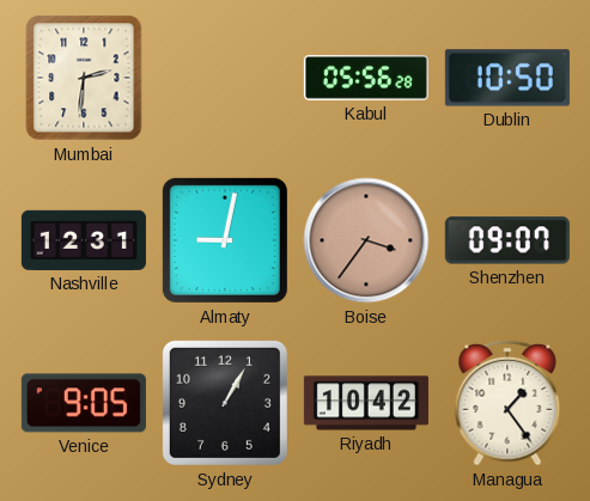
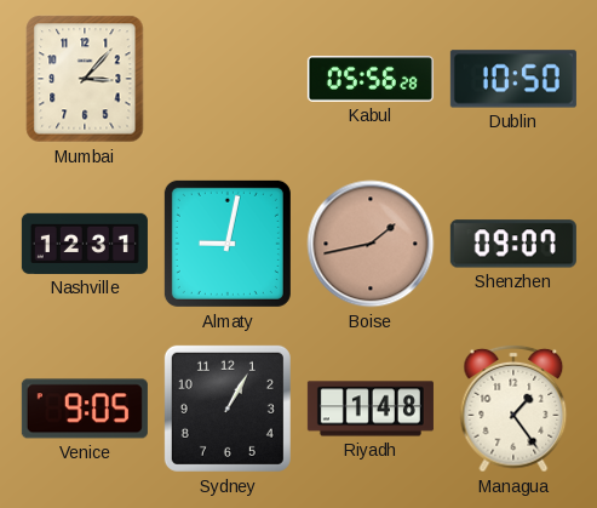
Mumbai: 2:31 -> 3:07 (85, 79)
Boise: 3:36 -> 1:43 (371, 244)
Riyadh: 10:42 -> 1:48 (371, 409)
